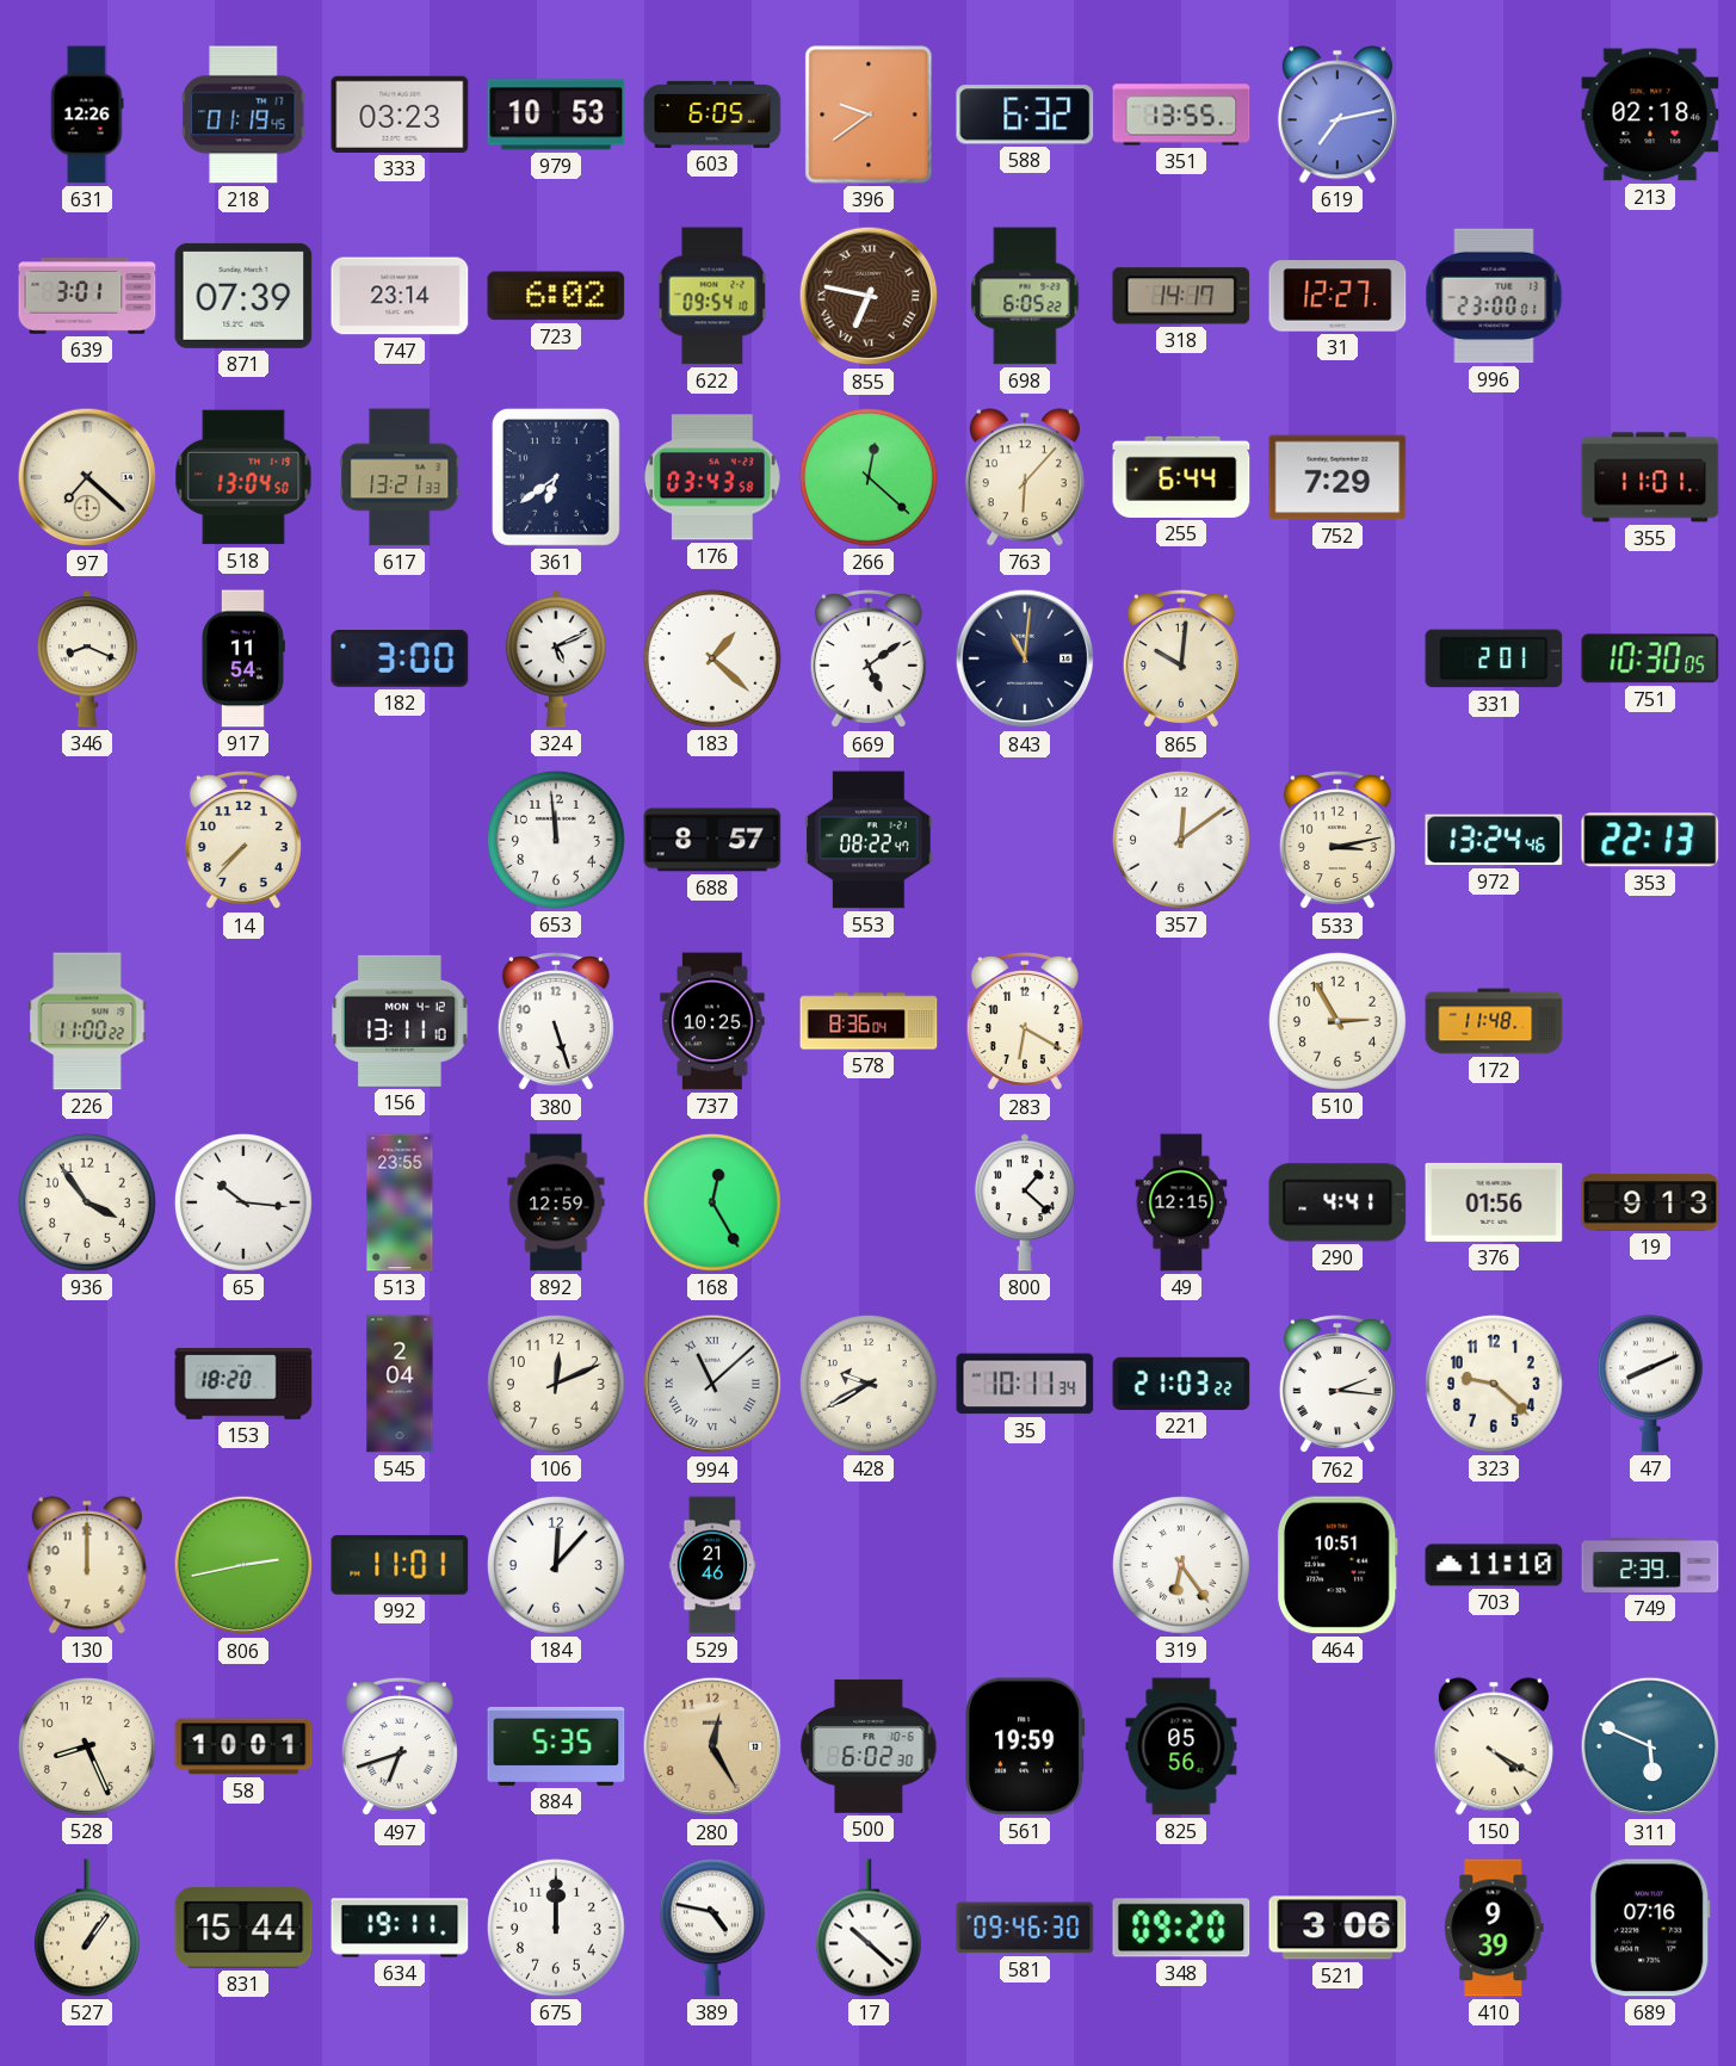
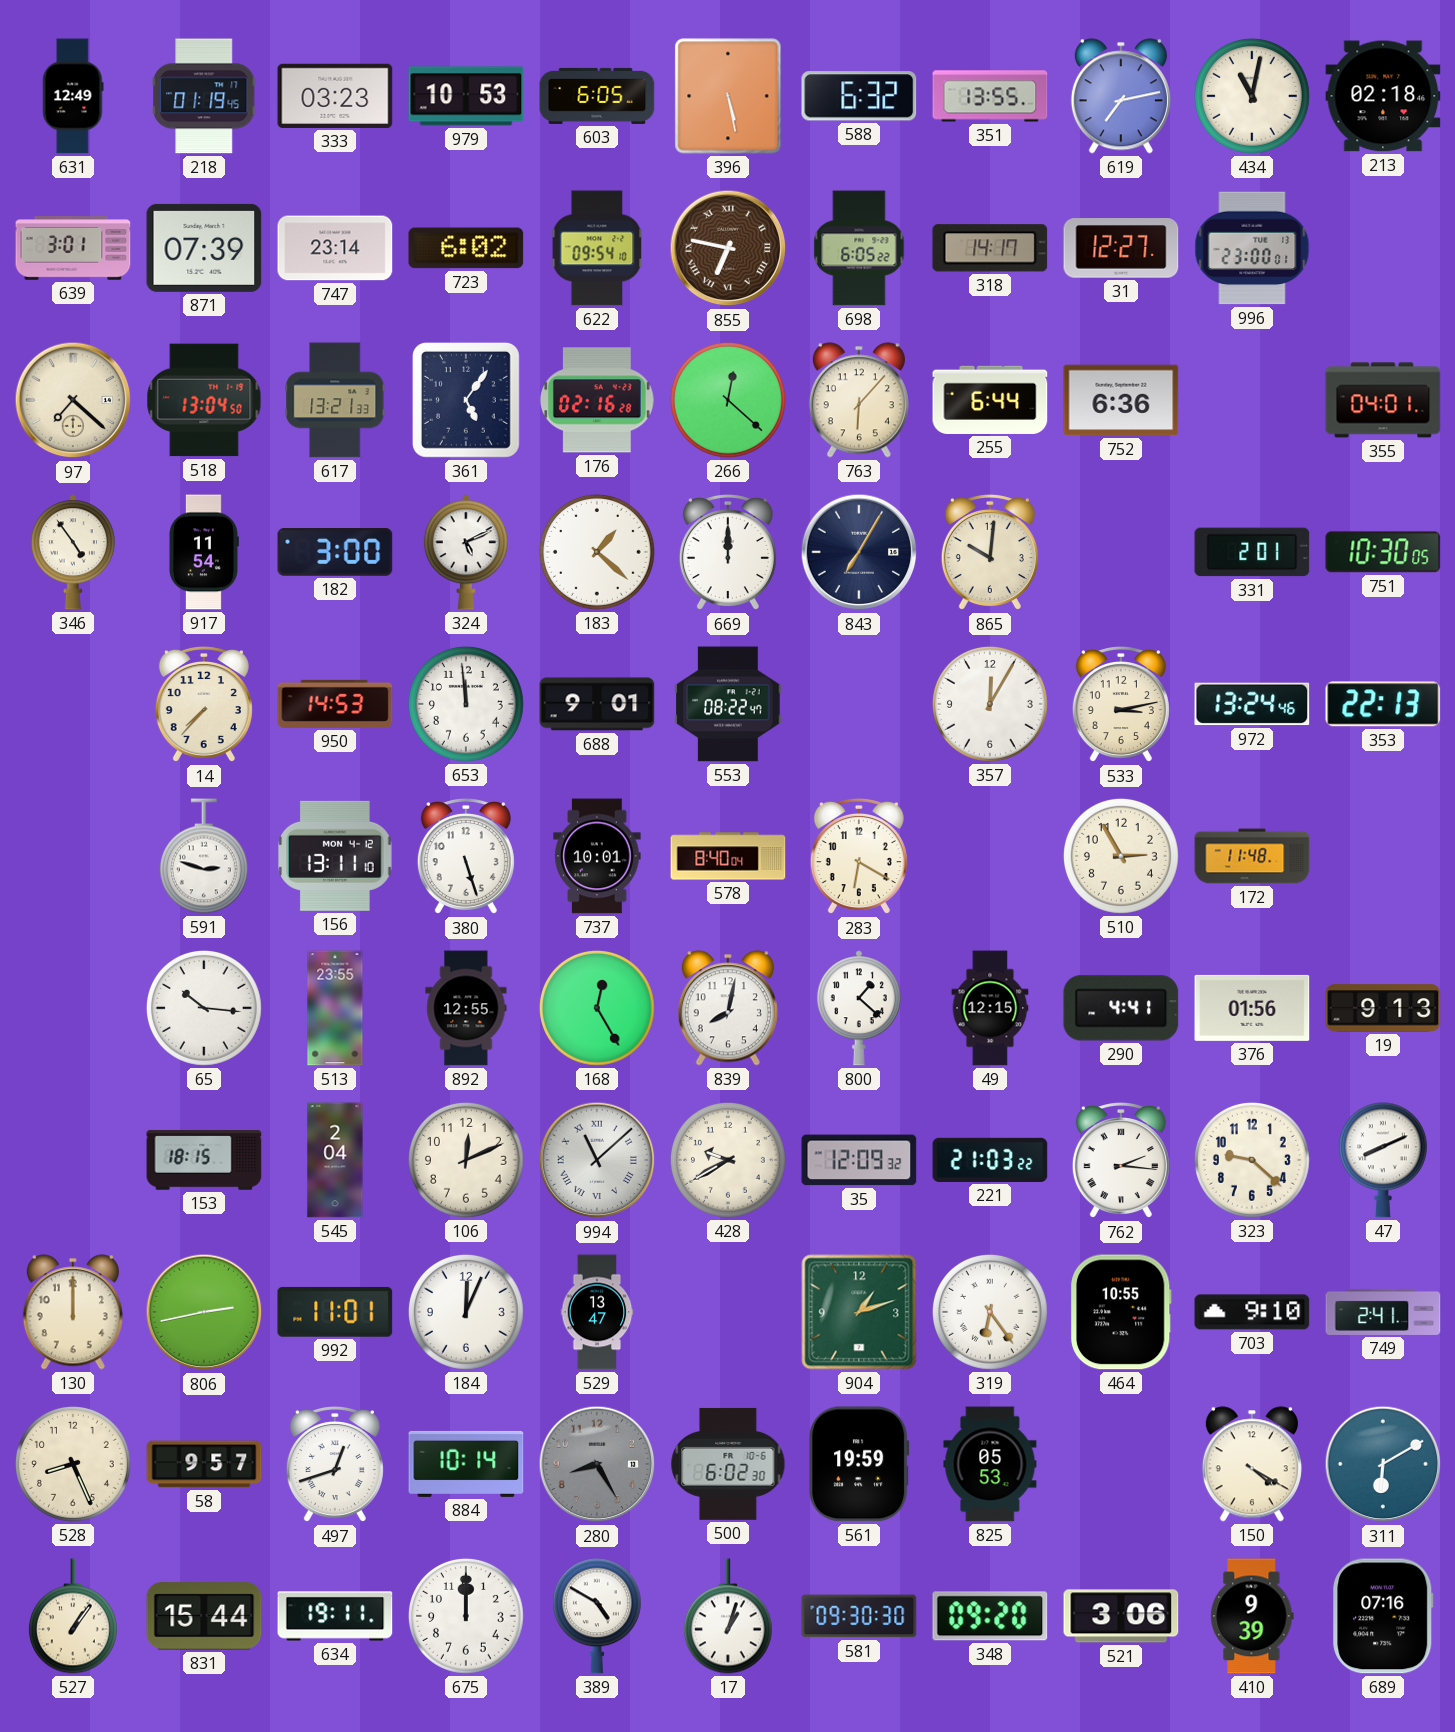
631: 12:26 -> 12:49 (73, 96)
396: 9:39 -> 5:28 (728, 96)
434: none -> 11:02 (1252, 96)
361: 6:39 -> 5:06 (466, 400)
176: 03:43 -> 02:16 (597, 400)
752: 7:29 -> 6:36 (1121, 400)
355: 11:01 -> 04:01 (1383, 400)
346: 8:19 -> 4:54 (73, 552)
669: 5:09 -> 12:00 (728, 553)
843: 11:01 -> 7:05 (859, 552)
950: none -> 14:53 (335, 704)
688: 8:57 -> 9:01 (597, 704)
357: 12:09 -> 12:05 (990, 704)
226: 11:00 -> none (87, 1021)
591: none -> 2:48 (204, 856)
737: 10:25 -> 10:01 (597, 856)
578: 8:36 -> 8:40 (728, 856)
936: 3:54 -> none (87, 1202)
892: 12:59 -> 12:55 (466, 1008)
839: none -> 8:02 (728, 1008)
153: 18:20 -> 18:15 (204, 1160)
35: 10:11 -> 12:09 (859, 1160)
184: 12:07 -> 12:04 (466, 1312)
529: 21:46 -> 13:47 (597, 1312)
904: none -> 1:12 (859, 1312)
464: 10:51 -> 10:55 (1121, 1312)
703: 11:10 -> 9:10 (1252, 1312)
749: 2:39 -> 2:41 (1383, 1312)
58: 10:01 -> 9:57 (204, 1464)
497: 6:42 -> 12:42 (335, 1465)
884: 5:35 -> 10:14 (466, 1464)
280: 12:25 -> 8:25 (597, 1464)
280 dial: champagne -> grey (597, 1464)
825: 05:56 -> 05:53 (990, 1464)
311: 5:49 -> 6:10 (1383, 1464)
389: 4:47 -> 4:50 (597, 1616)
17: 10:22 -> 1:03 (728, 1616)
581: 09:46 -> 09:30 (859, 1616)
